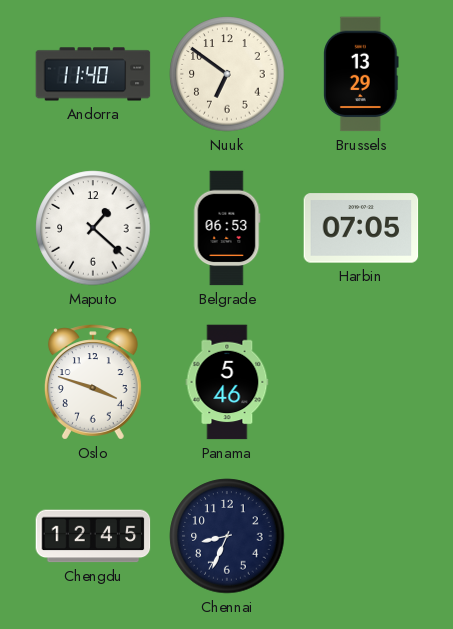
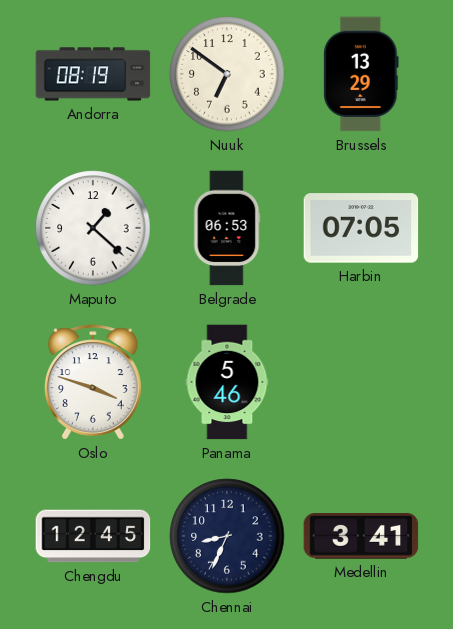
Andorra: 11:40 -> 08:19 (93, 74)
Medellin: none -> 3:41 (361, 536)
